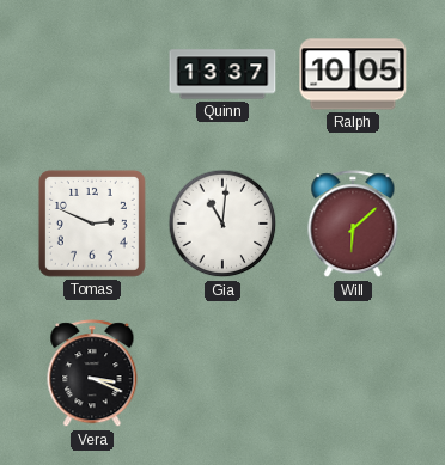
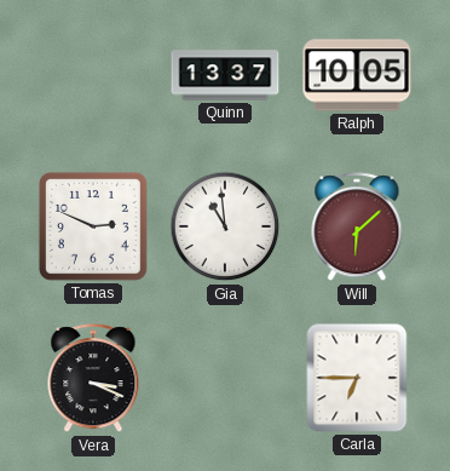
Gia: 11:01 -> 10:59 (225, 226)
Carla: none -> 6:45 (357, 378)
